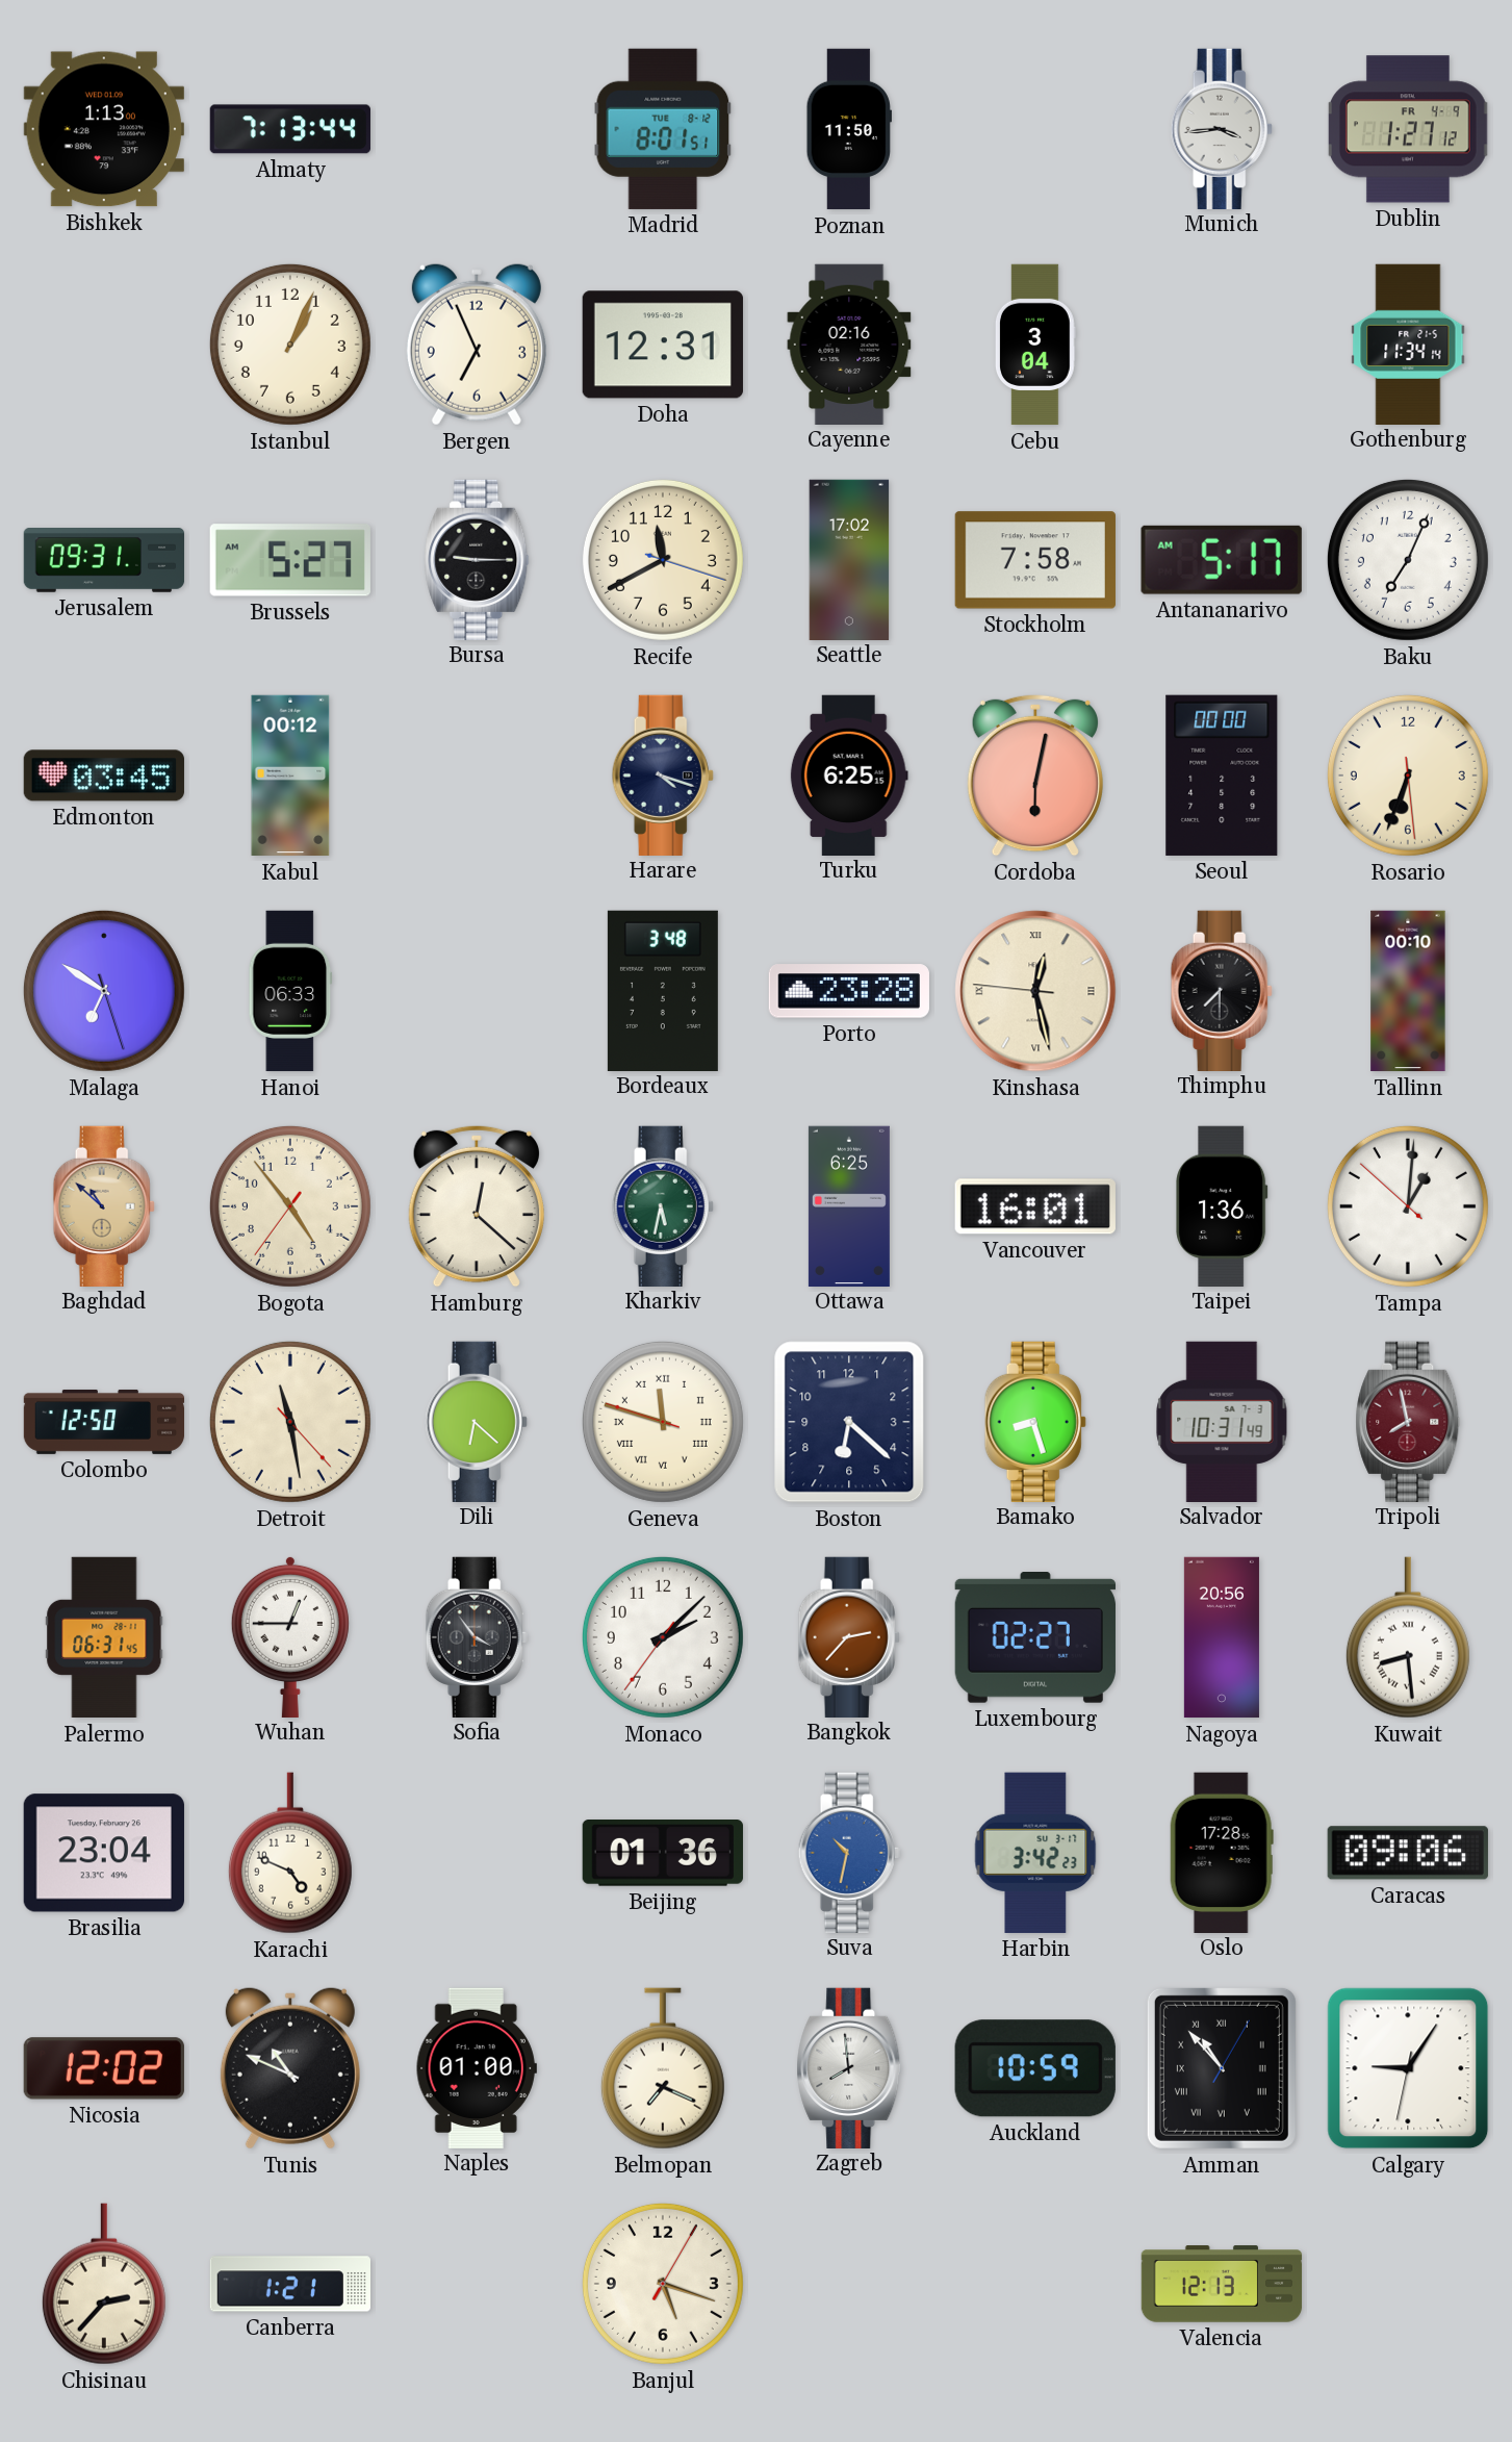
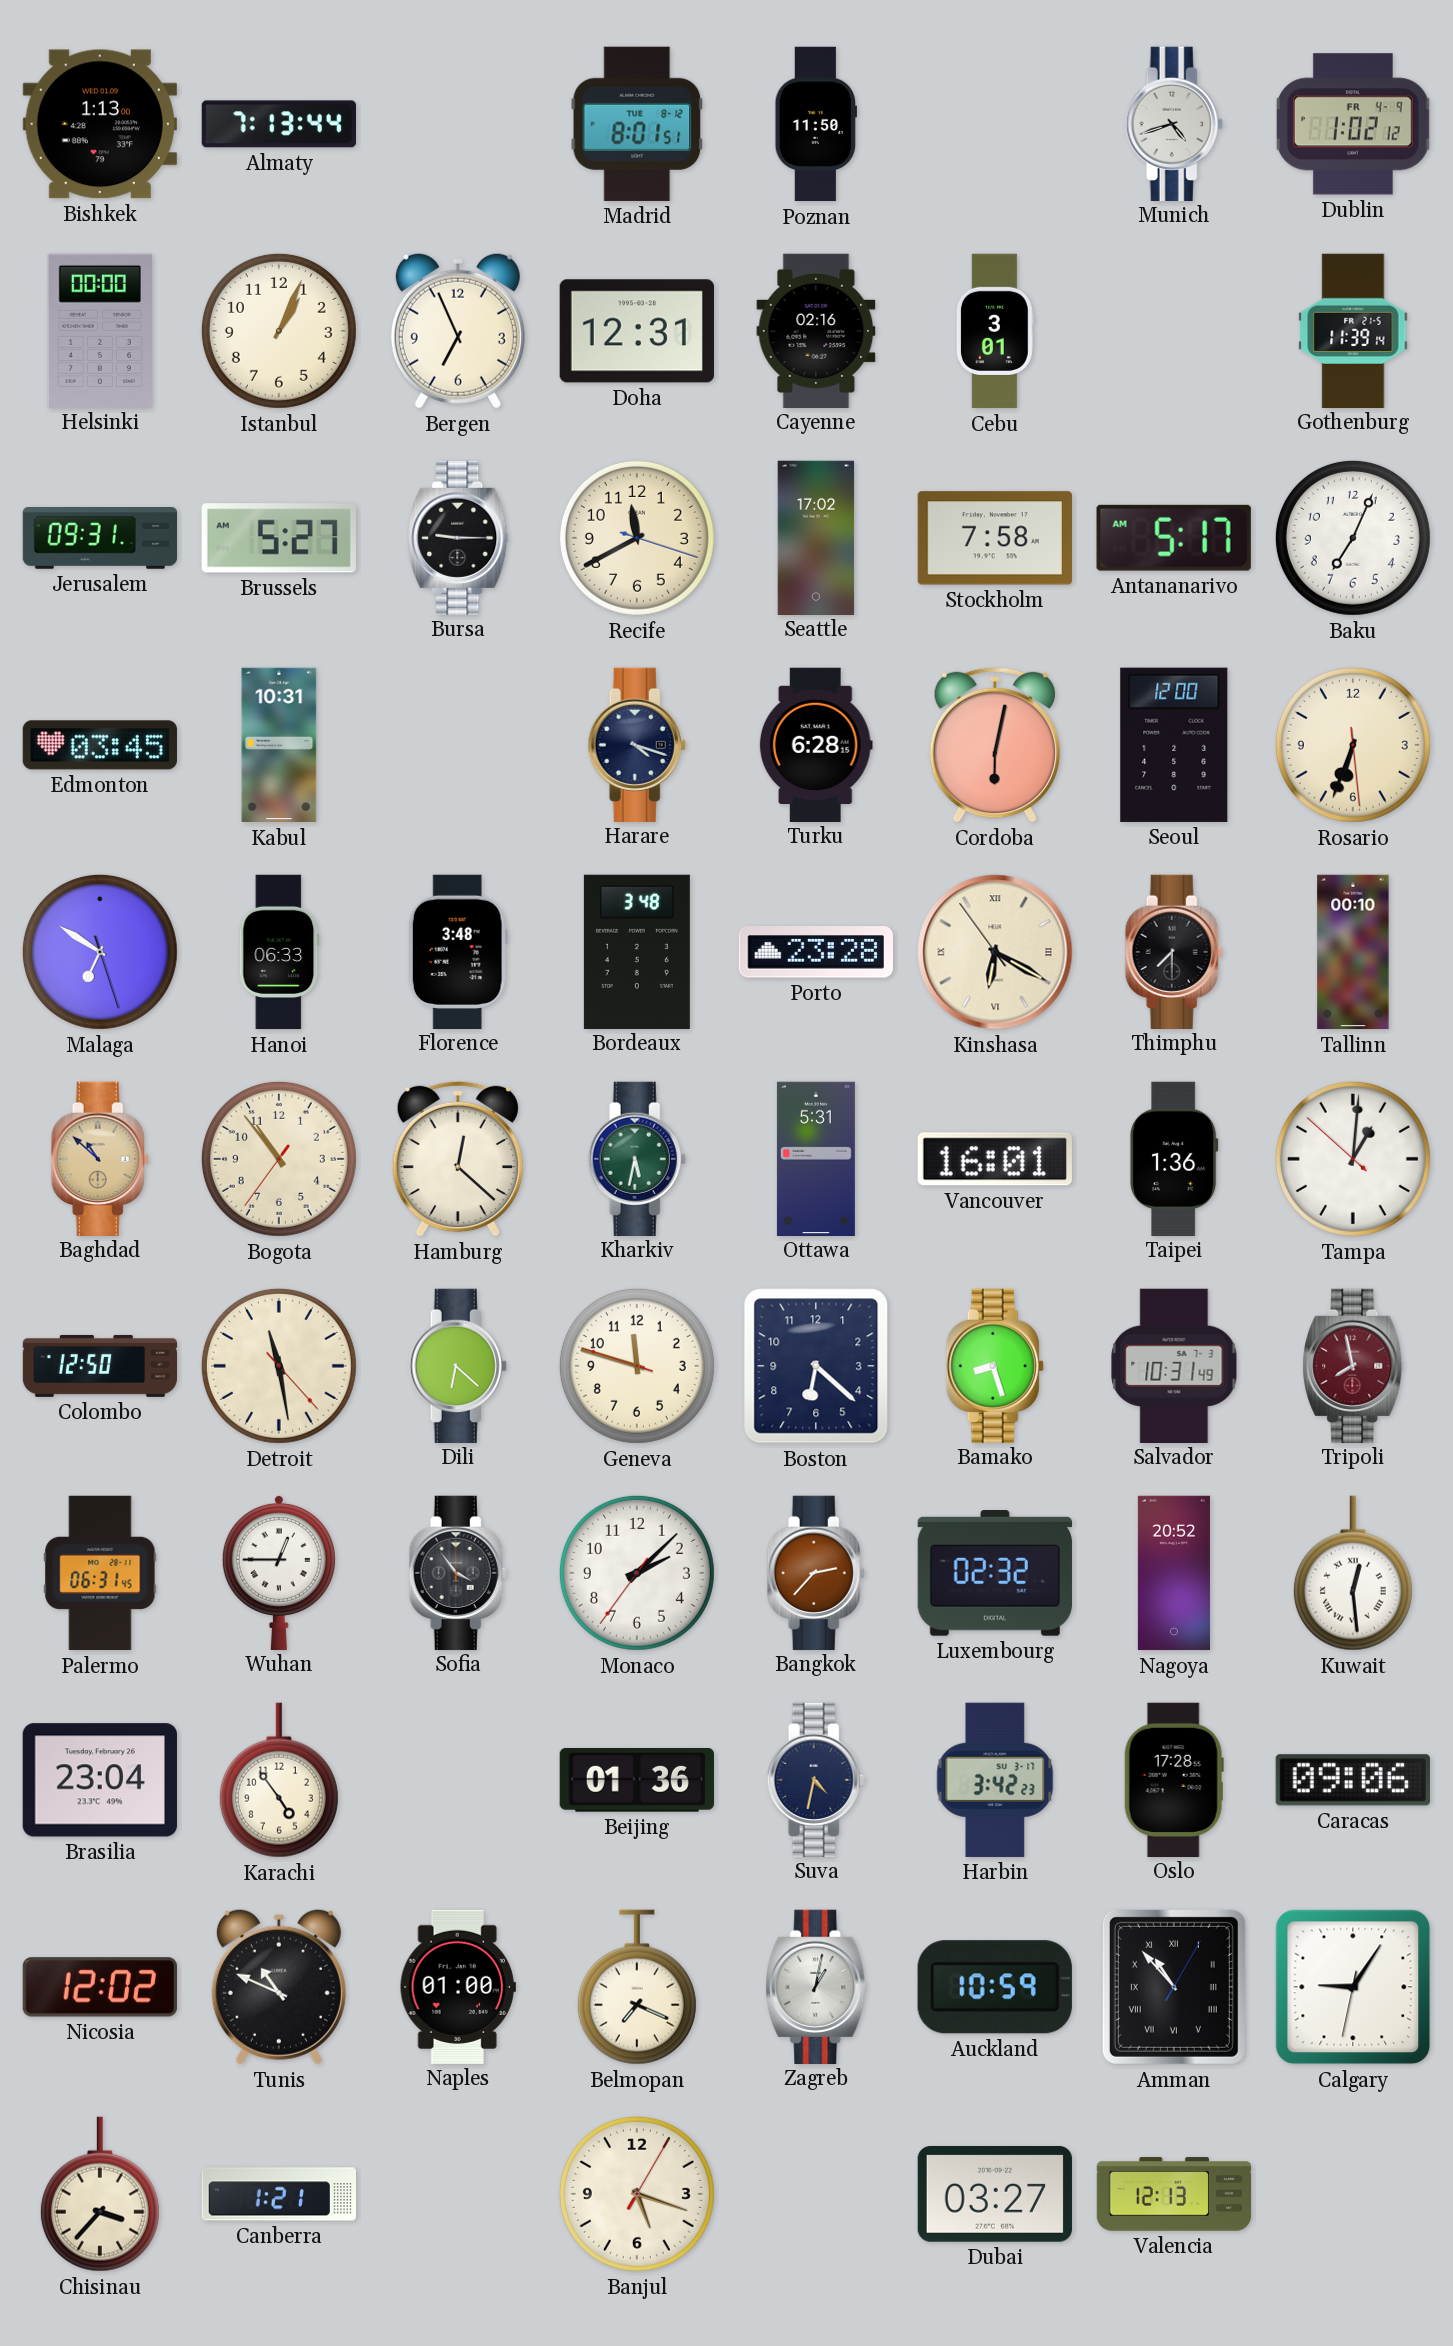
Munich: 3:44 -> 4:42 (1174, 123)
Dublin: 1:27 -> 1:02 (1353, 124)
Helsinki: none -> 00:00 (100, 330)
Cebu: 3:04 -> 3:01 (995, 331)
Gothenburg: 11:34 -> 11:39 (1353, 330)
Kabul: 00:12 -> 10:31 (279, 745)
Turku: 6:25 -> 6:28 (816, 744)
Seoul: 00:00 -> 12:00 (1174, 745)
Florence: none -> 3:48 (458, 951)
Kinshasa: 12:27 -> 6:19 (995, 952)
Bogota: 4:53 -> 10:53 (279, 1159)
Ottawa: 6:25 -> 5:31 (816, 1158)
Geneva numerals: Roman -> Arabic (637, 1366)
Luxembourg: 02:27 -> 02:32 (995, 1574)
Nagoya: 20:56 -> 20:52 (1174, 1573)
Kuwait: 8:29 -> 12:29 (1353, 1573)
Karachi: 4:49 -> 4:54 (279, 1780)
Suva: 10:32 -> 4:32 (816, 1779)
Suva dial: blue -> navy (816, 1779)
Zagreb: 7:59 -> 1:02 (816, 1986)
Chisinau: 2:37 -> 3:37 (100, 2194)
Dubai: none -> 03:27 (995, 2195)
